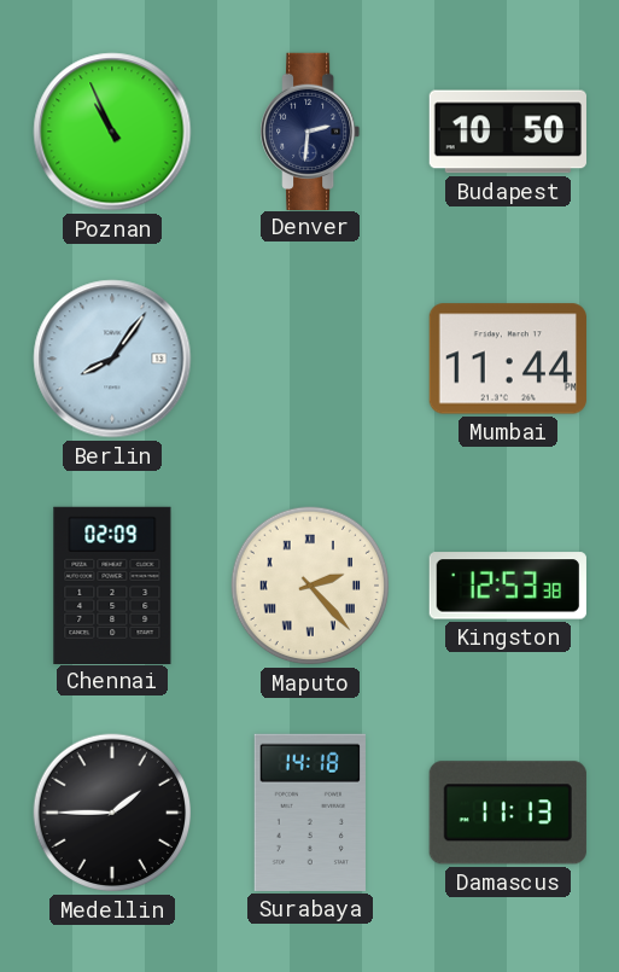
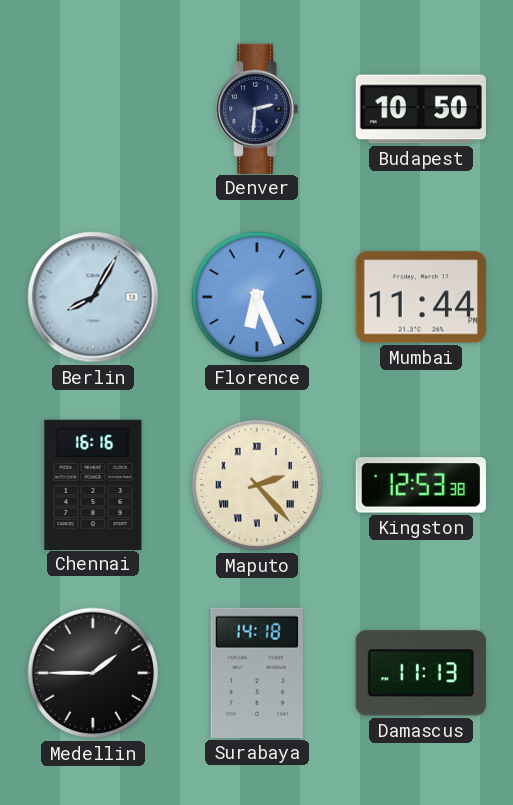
Poznan: 10:56 -> none (112, 132)
Berlin: 8:06 -> 8:05 (93, 297)
Florence: none -> 6:26 (257, 297)
Chennai: 02:09 -> 16:16 (93, 484)
